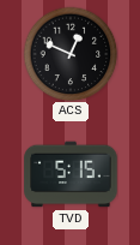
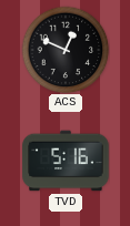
TVD: 5:15 -> 5:16 (66, 161)
